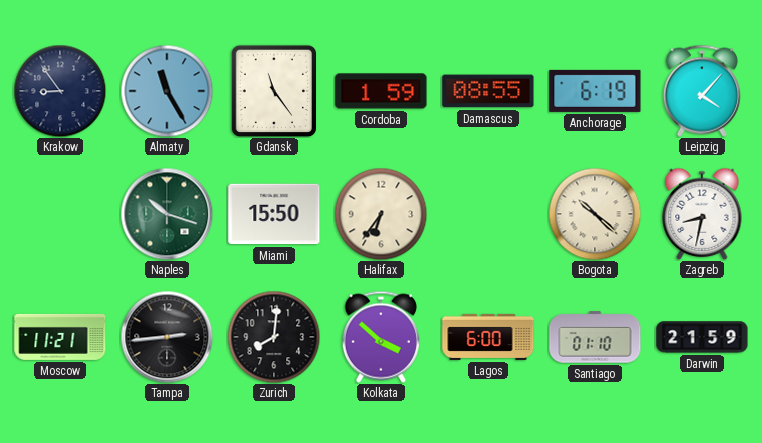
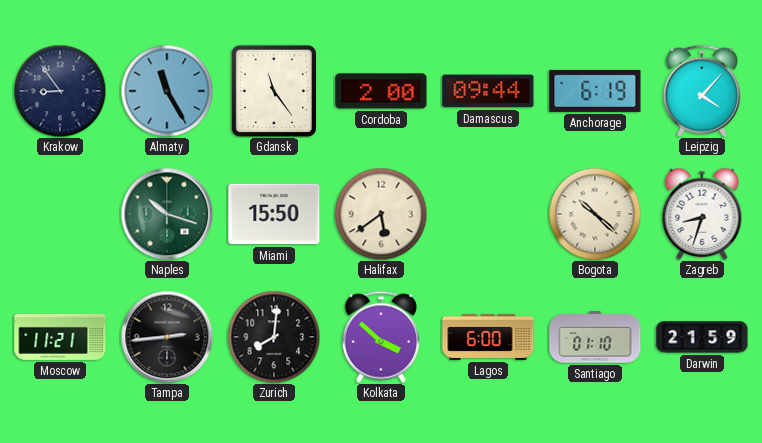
Cordoba: 1:59 -> 2:00 (381, 91)
Damascus: 08:55 -> 09:44 (488, 91)
Halifax: 6:36 -> 5:39 (381, 214)
Zagreb: 8:32 -> 8:33 (702, 214)
